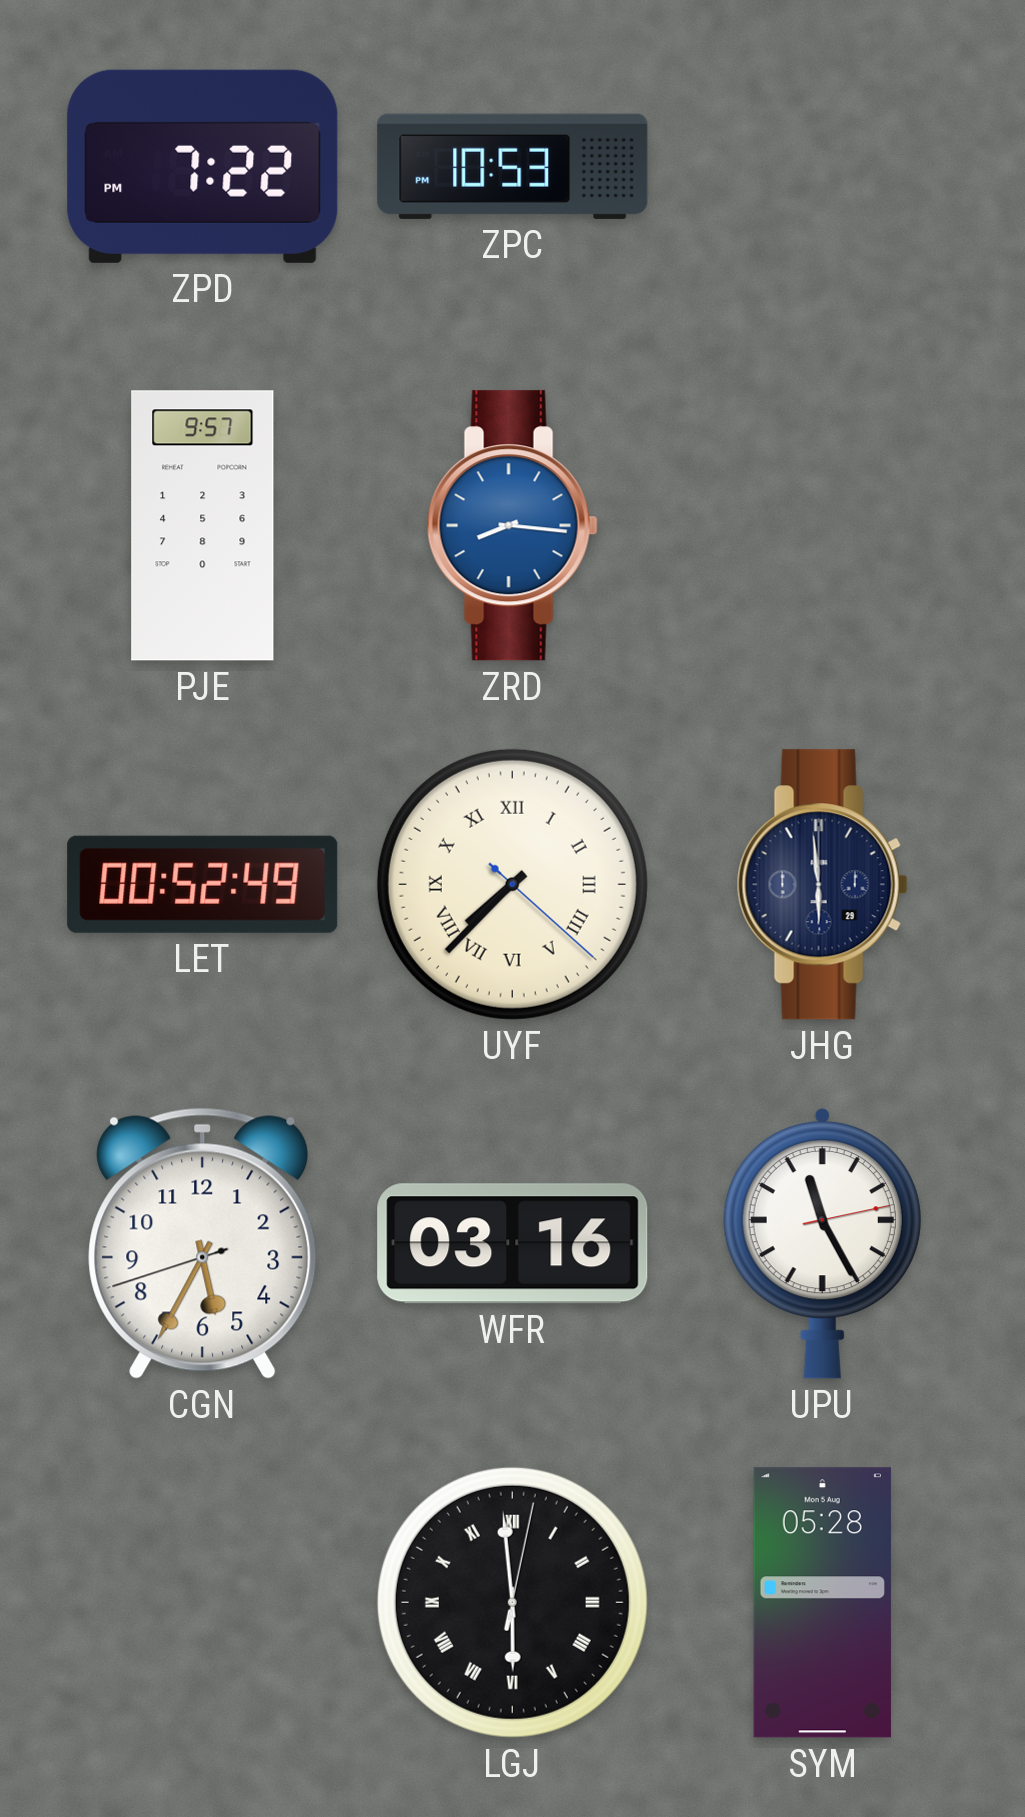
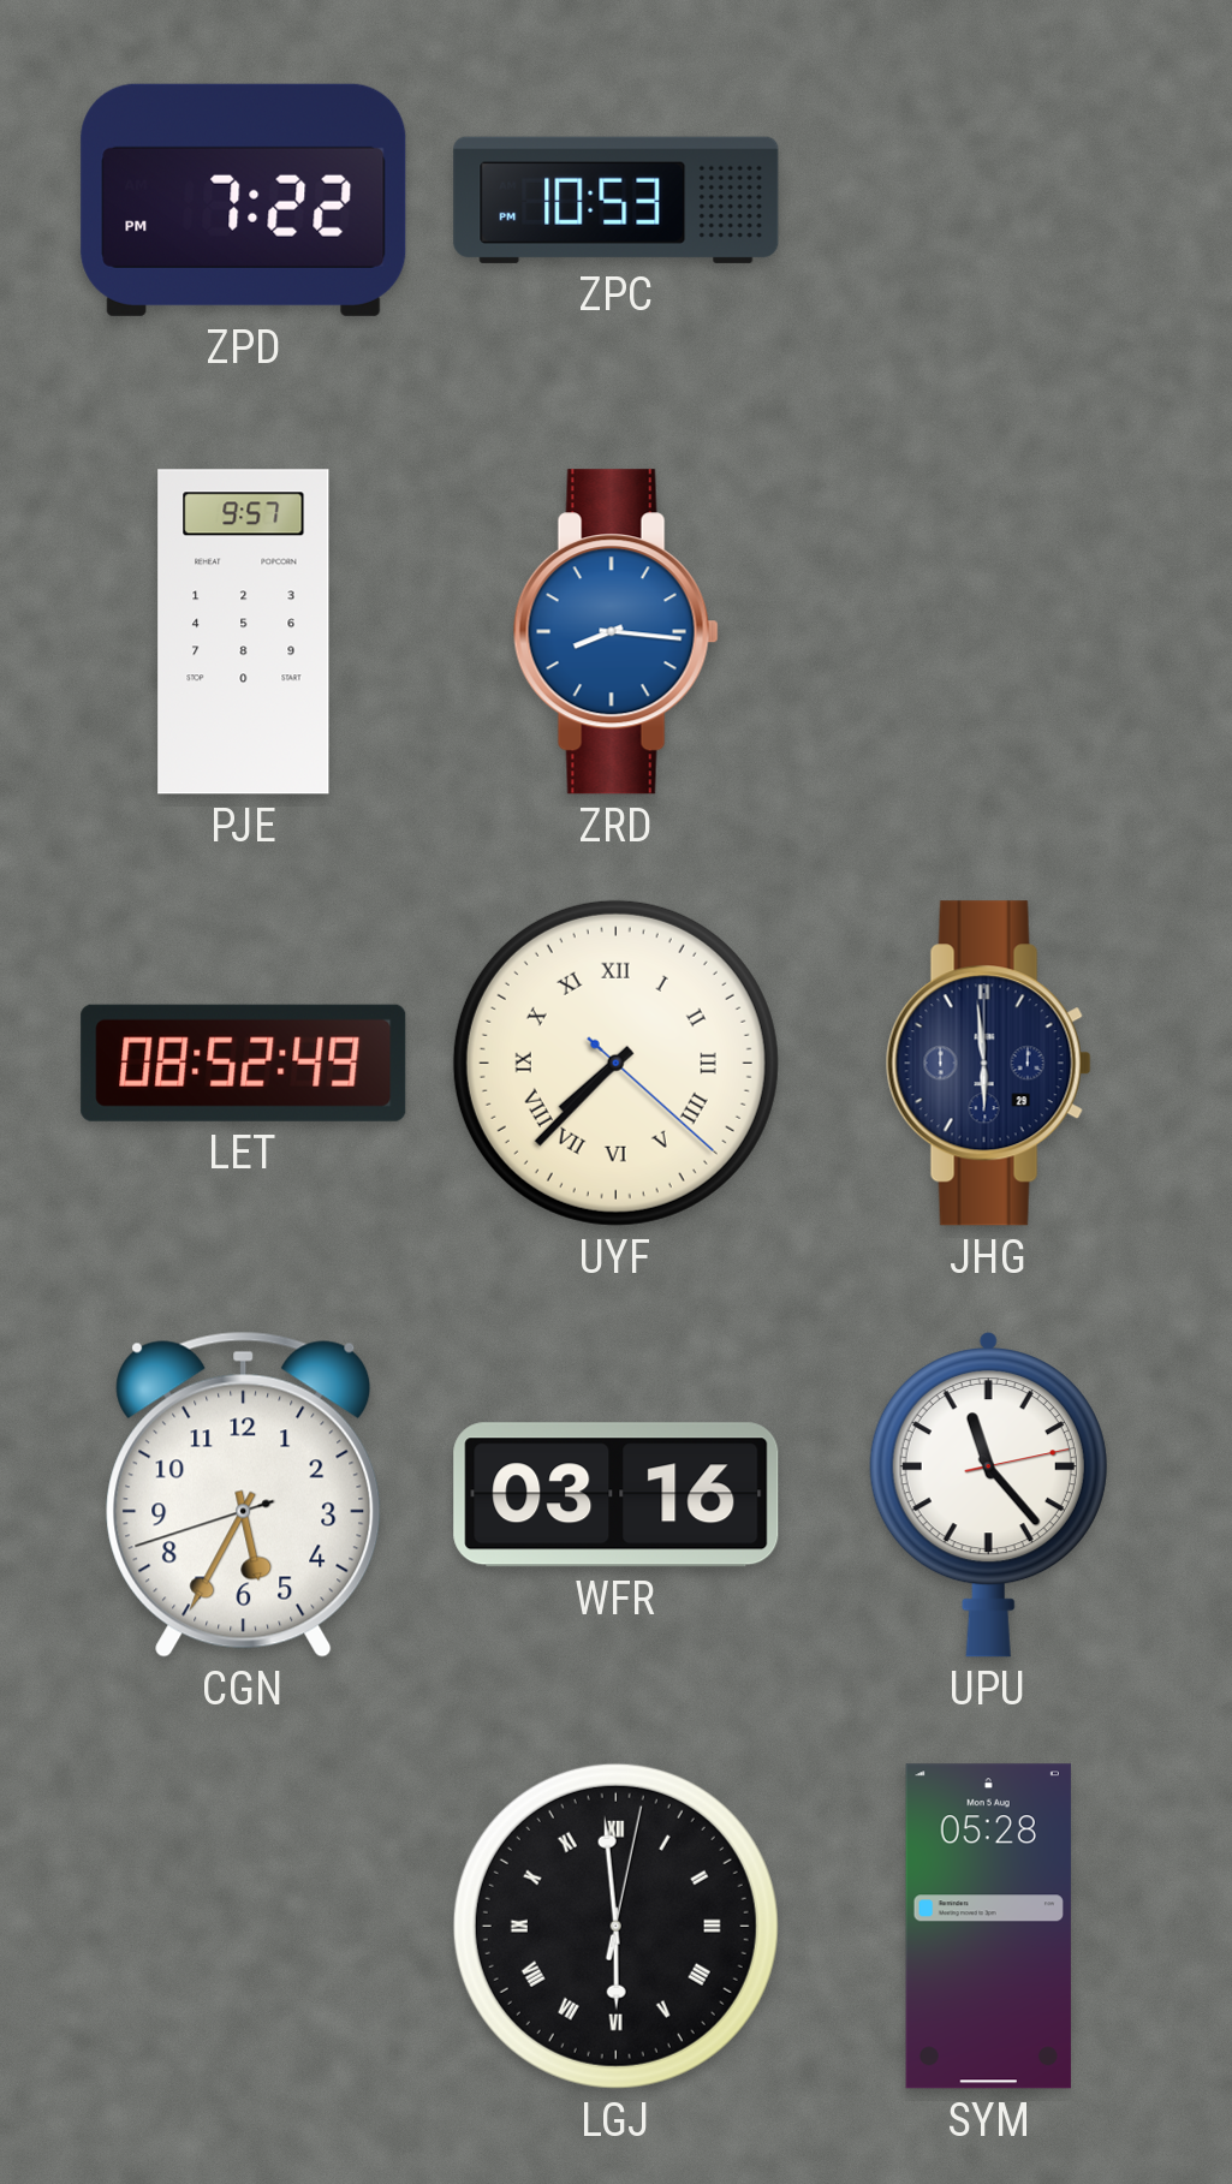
LET: 00:52 -> 08:52 (244, 1063)
UPU: 11:25 -> 11:23 (988, 1494)
